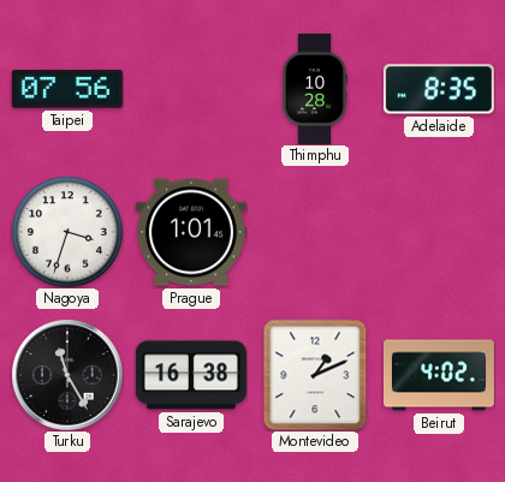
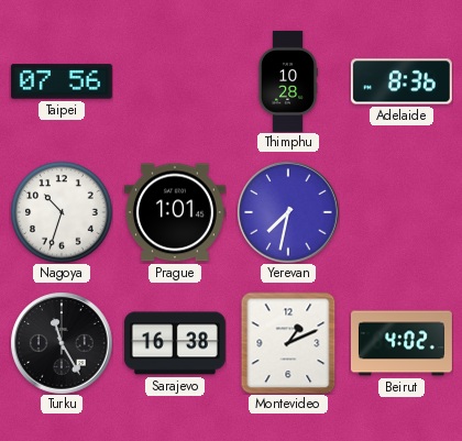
Adelaide: 8:35 -> 8:36 (402, 81)
Nagoya: 3:33 -> 10:33 (62, 212)
Yerevan: none -> 7:32 (288, 212)
